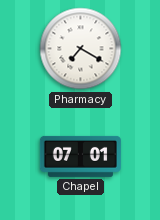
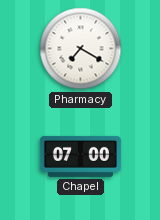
Chapel: 07:01 -> 07:00 (80, 156)
